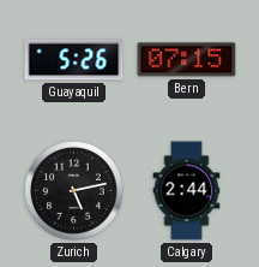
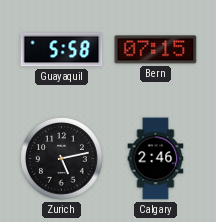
Guayaquil: 5:26 -> 5:58 (62, 50)
Calgary: 2:44 -> 2:46 (156, 159)
